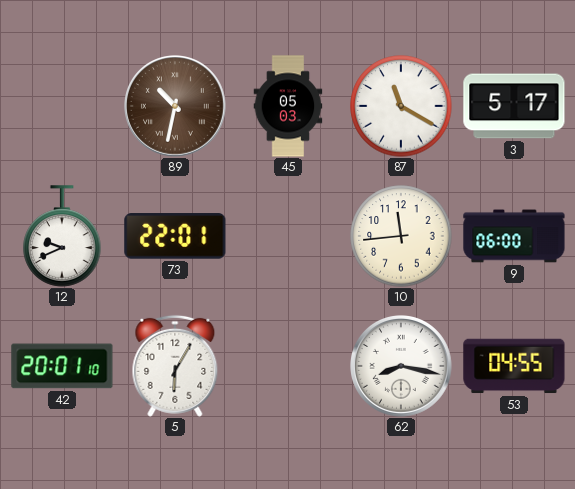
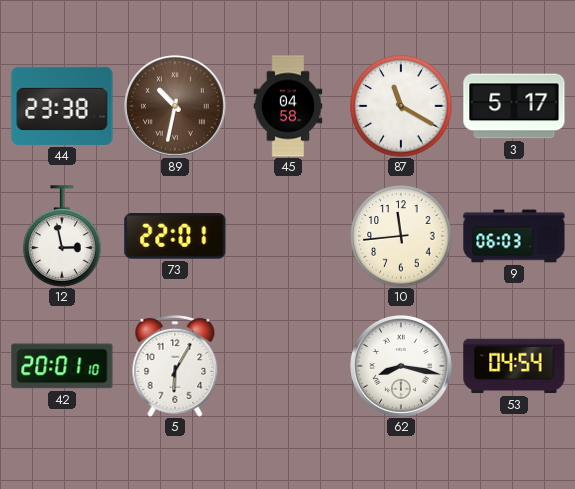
44: none -> 23:38 (62, 106)
45: 05:03 -> 04:58 (288, 106)
12: 9:41 -> 2:58 (62, 236)
9: 06:00 -> 06:03 (514, 236)
53: 04:55 -> 04:54 (514, 366)
